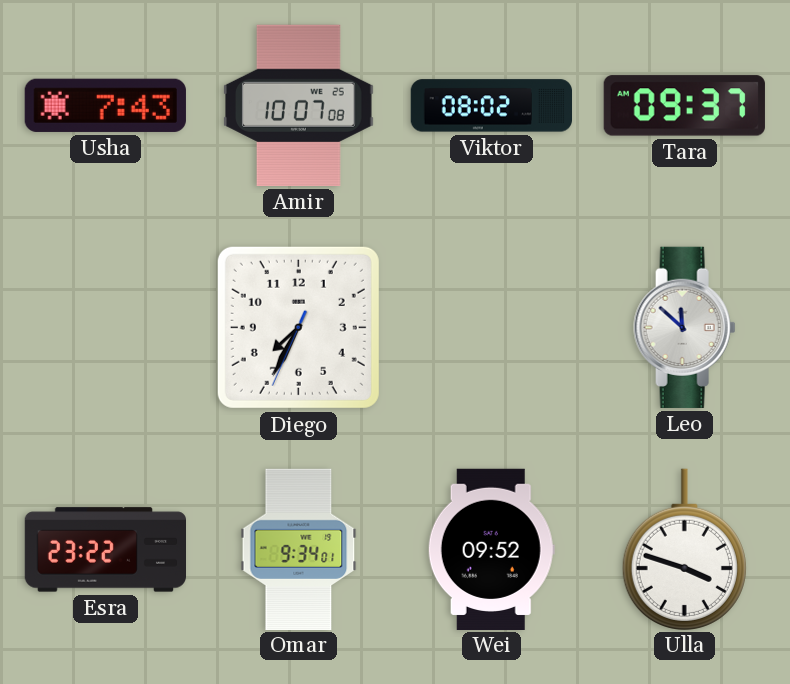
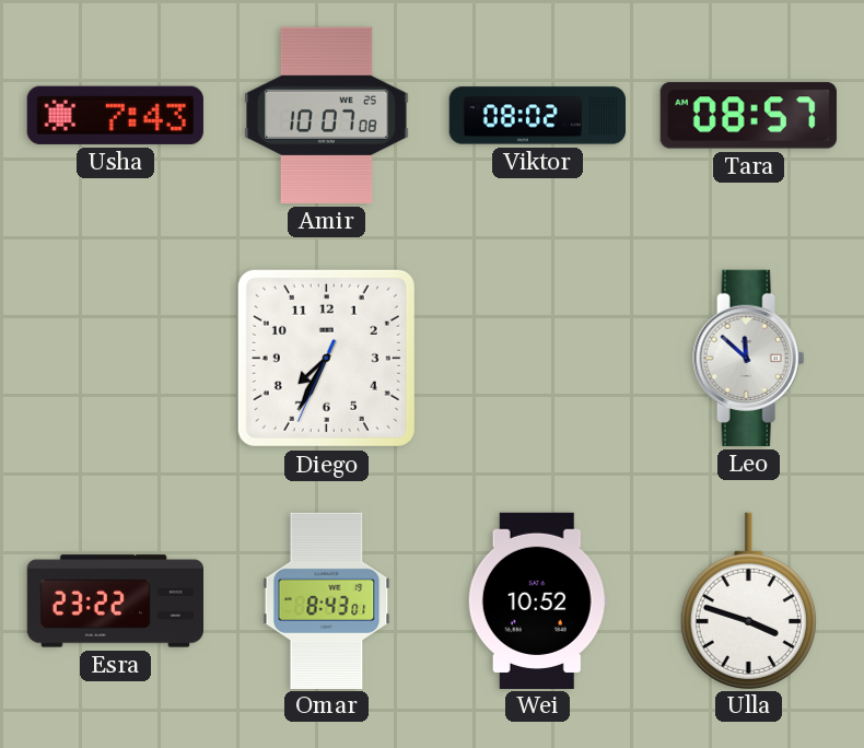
Tara: 09:37 -> 08:57 (748, 116)
Omar: 9:34 -> 8:43 (327, 600)
Wei: 09:52 -> 10:52 (537, 600)
